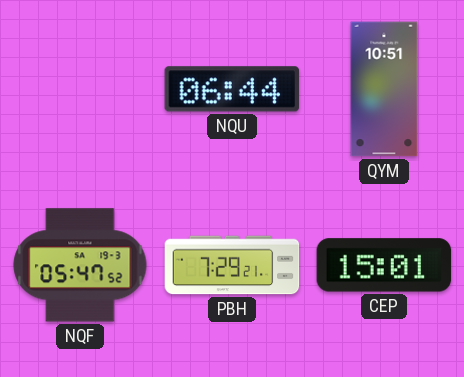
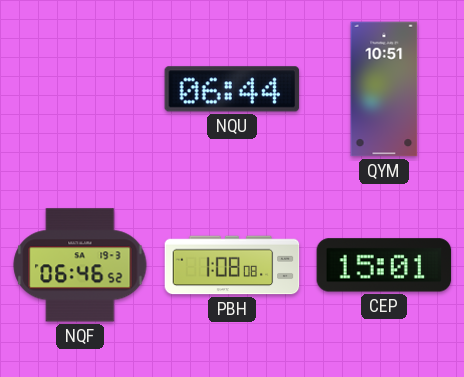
NQF: 05:47 -> 06:46 (80, 265)
PBH: 7:29 -> 1:08 (232, 265)
